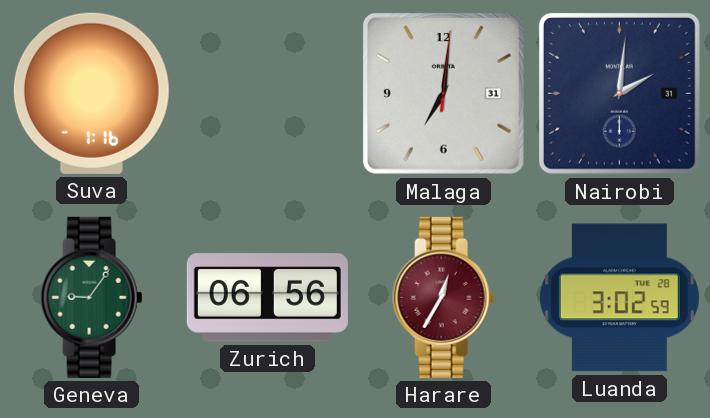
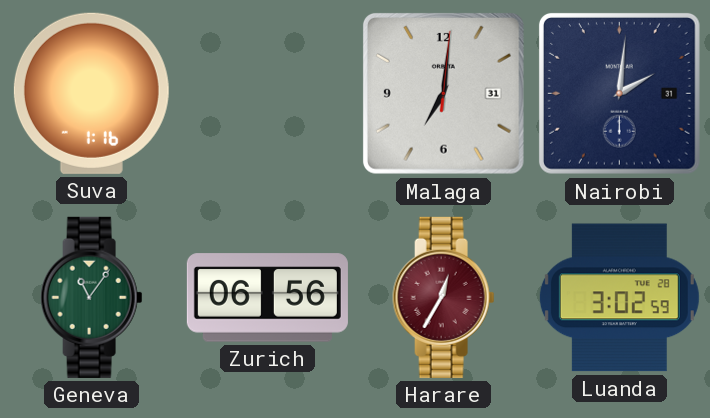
Geneva: 9:06 -> 11:06 (92, 297)
